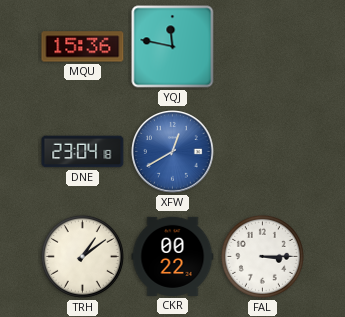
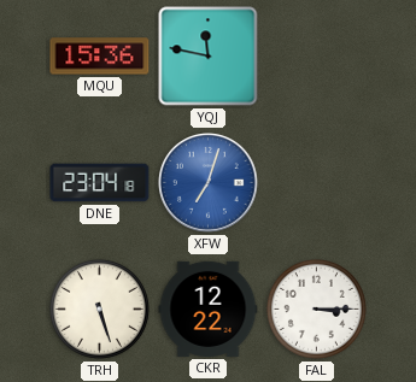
XFW: 12:40 -> 7:03 (209, 183)
TRH: 1:09 -> 5:27 (99, 308)
CKR: 00:22 -> 12:22 (209, 308)
